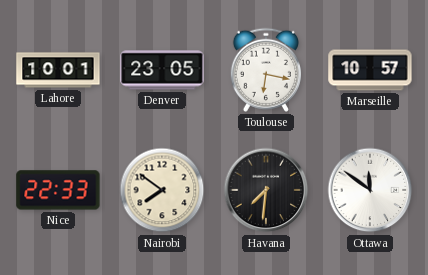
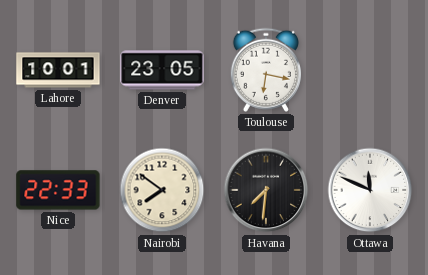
Marseille: 10:57 -> none (370, 70)
Ottawa: 11:51 -> 11:49 (370, 190)
